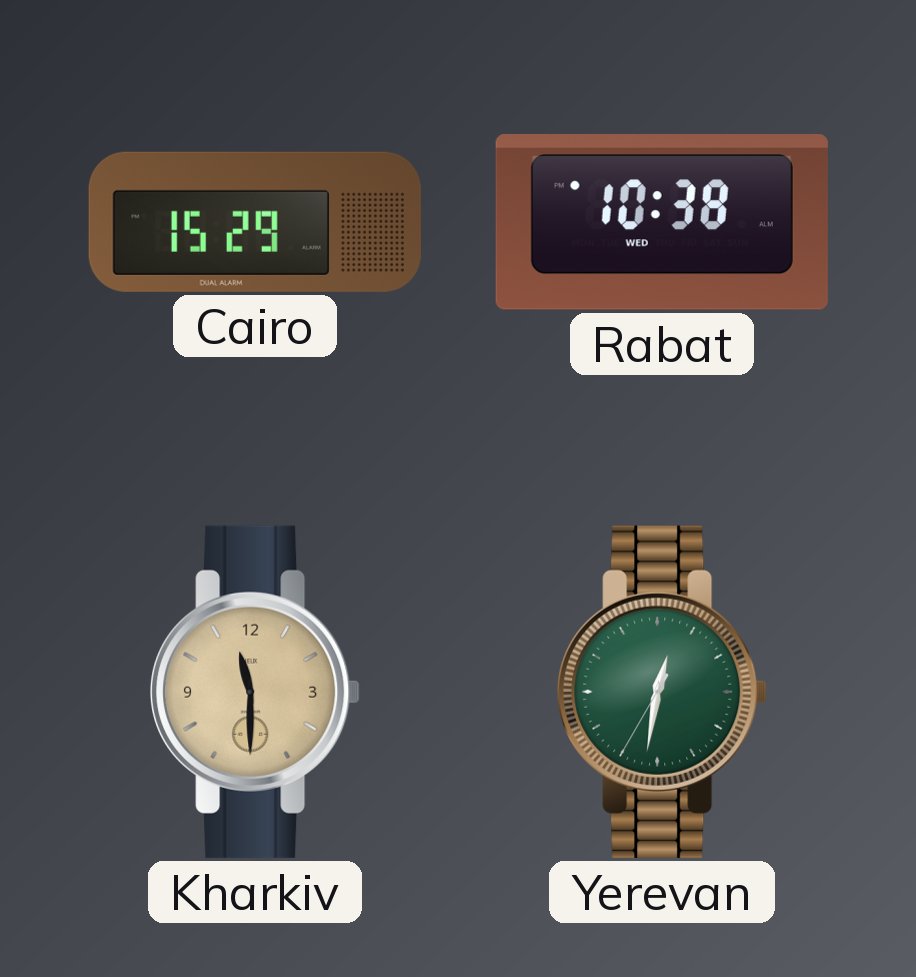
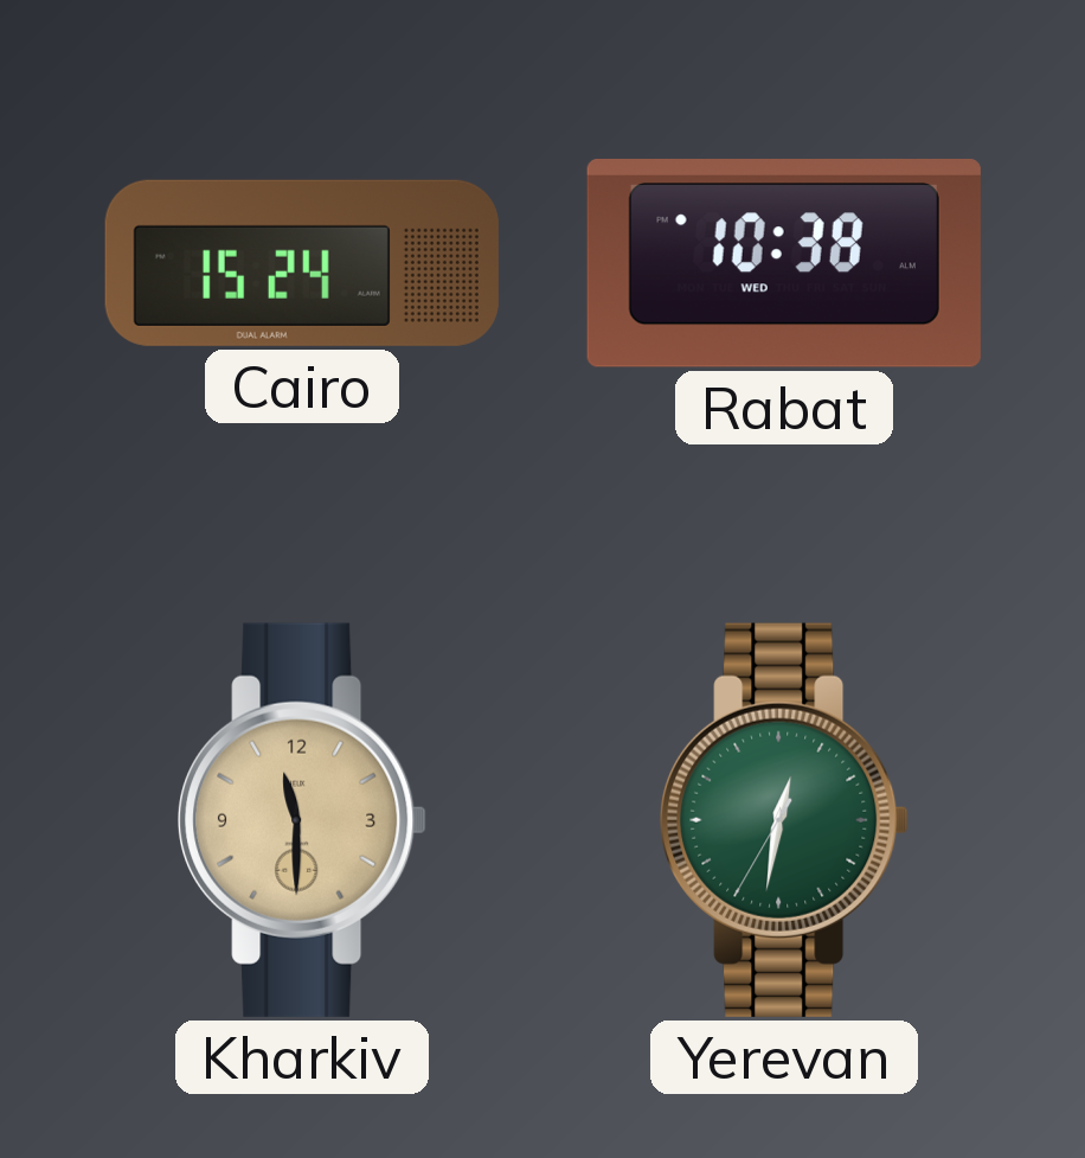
Cairo: 15:29 -> 15:24 (302, 263)
